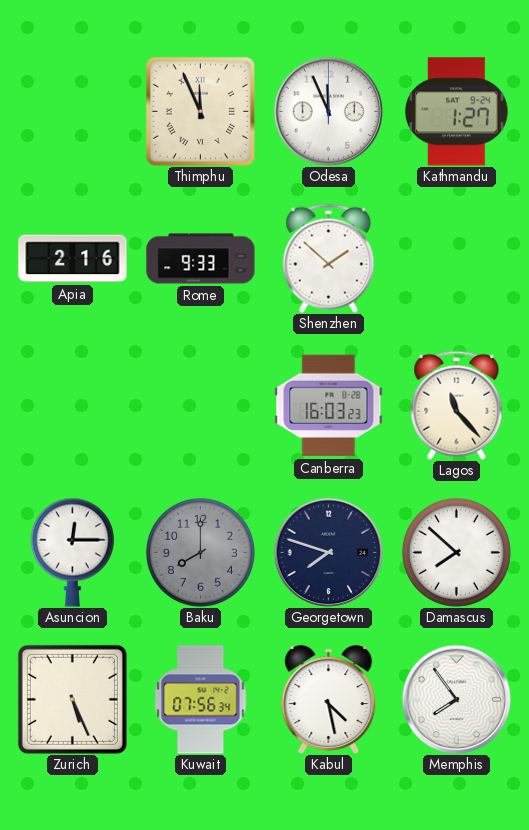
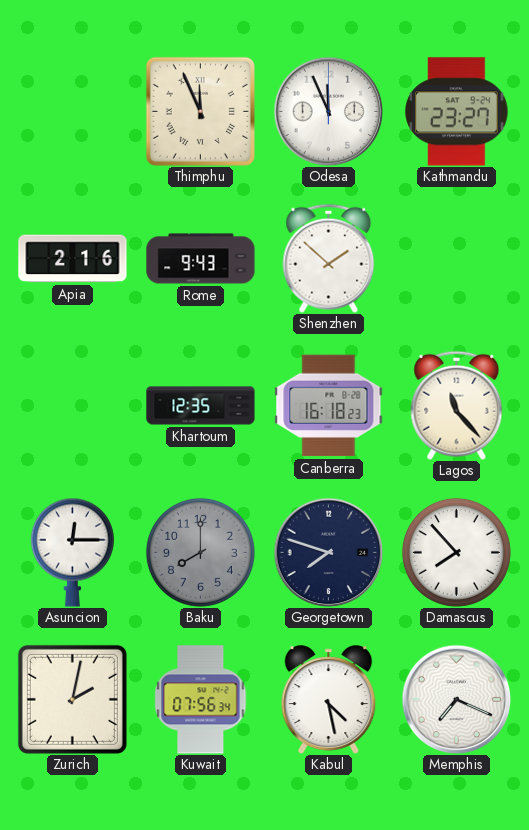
Kathmandu: 1:27 -> 23:27 (457, 112)
Rome: 9:33 -> 9:43 (201, 259)
Khartoum: none -> 12:35 (201, 406)
Canberra: 16:03 -> 16:18 (329, 406)
Damascus: 7:52 -> 7:53 (456, 552)
Zurich: 5:26 -> 2:02 (72, 699)
Memphis: 7:54 -> 7:19 (456, 699)
